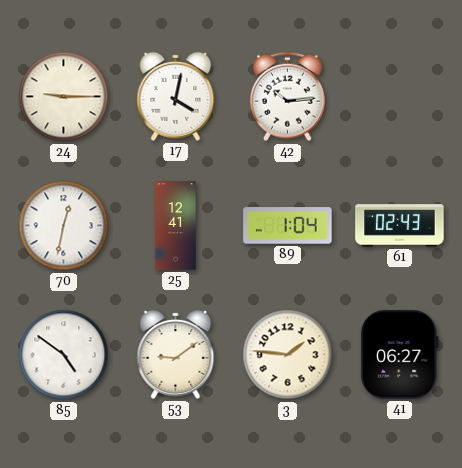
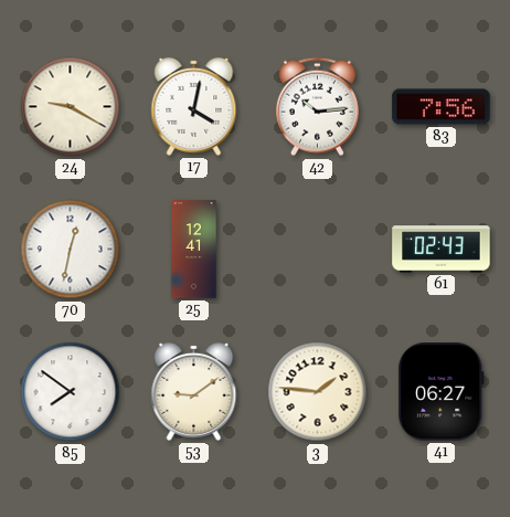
24: 9:15 -> 9:20 (71, 107)
83: none -> 7:56 (442, 107)
89: 1:04 -> none (288, 226)
85: 4:51 -> 7:51 (71, 392)
